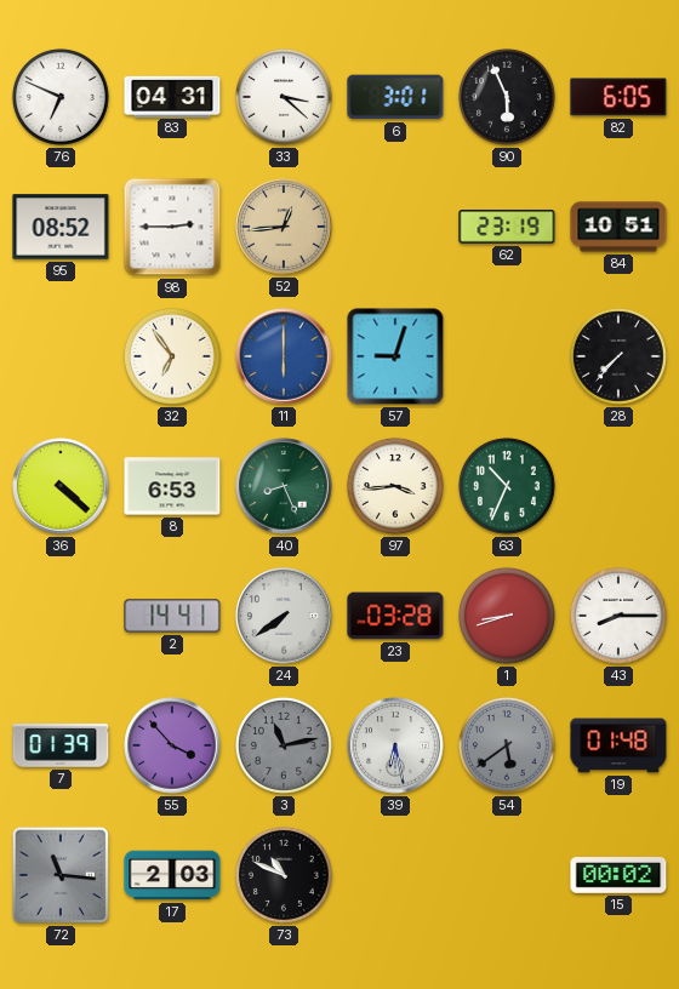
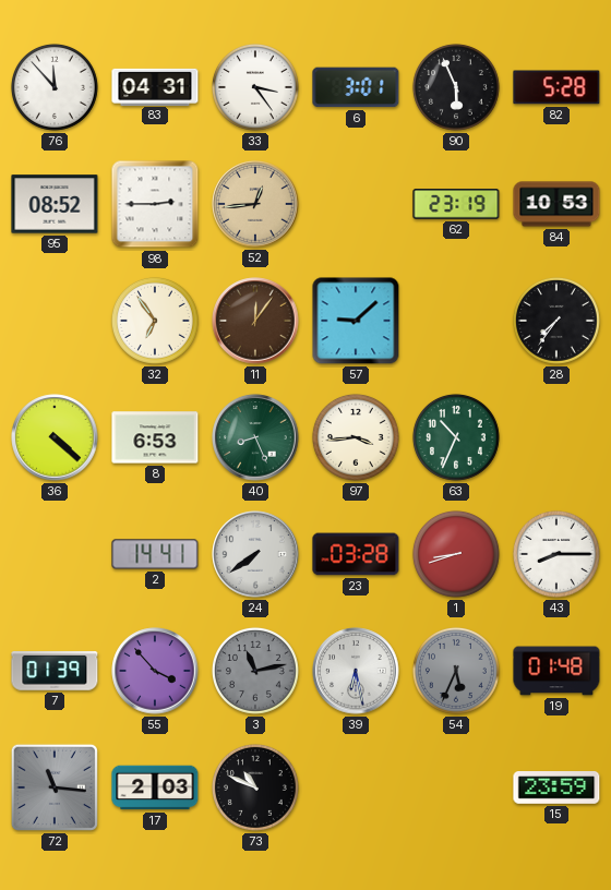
76: 6:49 -> 11:53 (55, 87)
33: 3:22 -> 3:24 (255, 87)
82: 6:05 -> 5:28 (556, 87)
84: 10:51 -> 10:53 (556, 204)
11: 6:00 -> 12:06 (255, 321)
11 dial: blue -> brown (255, 321)
57: 9:03 -> 9:08 (356, 321)
28: 7:37 -> 7:36 (556, 321)
54: 5:39 -> 5:34 (456, 671)
15: 00:02 -> 23:59 (556, 789)
